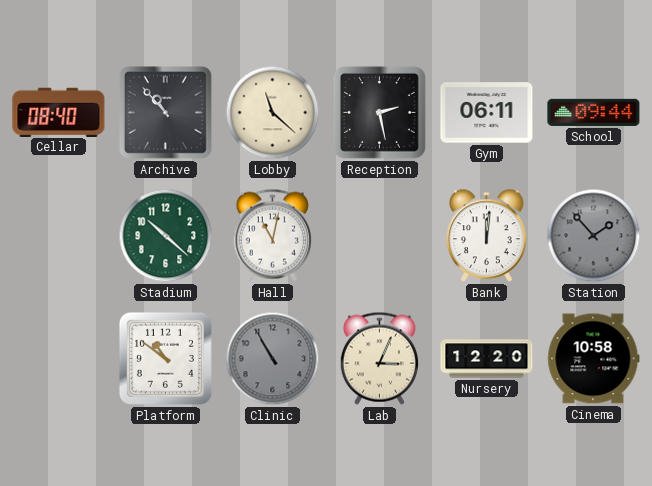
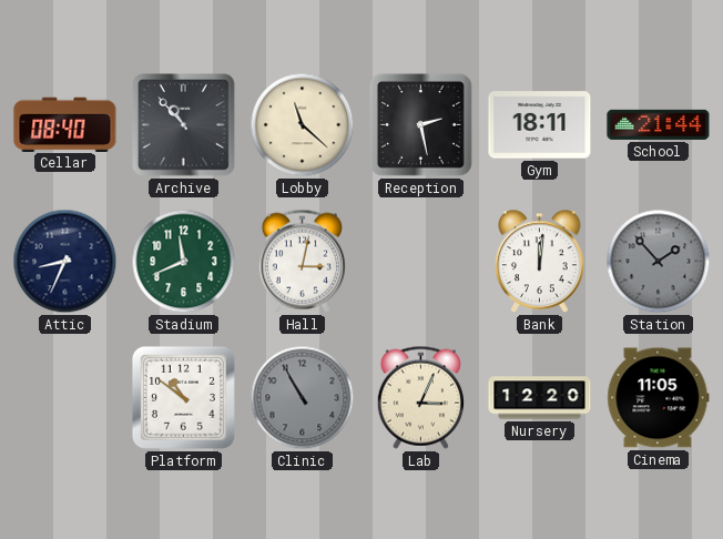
Gym: 06:11 -> 18:11 (540, 125)
School: 09:44 -> 21:44 (659, 124)
Attic: none -> 8:34 (65, 262)
Stadium: 10:22 -> 11:41 (184, 262)
Hall: 11:02 -> 3:02 (302, 261)
Cinema: 10:58 -> 11:05 (659, 398)
